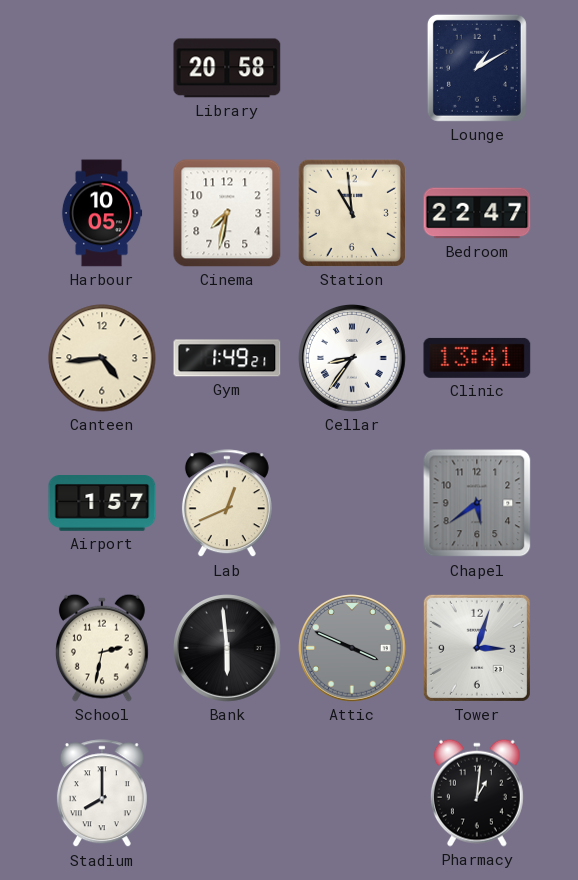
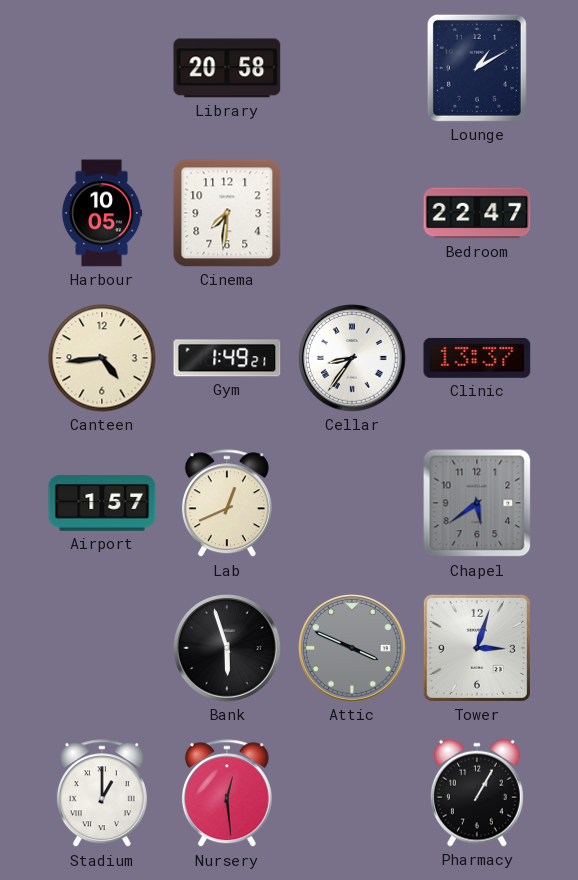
Cinema: 7:32 -> 7:31 (227, 213)
Station: 10:59 -> none (352, 213)
Clinic: 13:41 -> 13:37 (477, 358)
School: 2:32 -> none (102, 648)
Bank: 5:59 -> 5:57 (228, 649)
Stadium: 8:00 -> 1:00 (102, 794)
Nursery: none -> 12:29 (227, 794)
Pharmacy: 1:01 -> 1:05 (477, 793)
